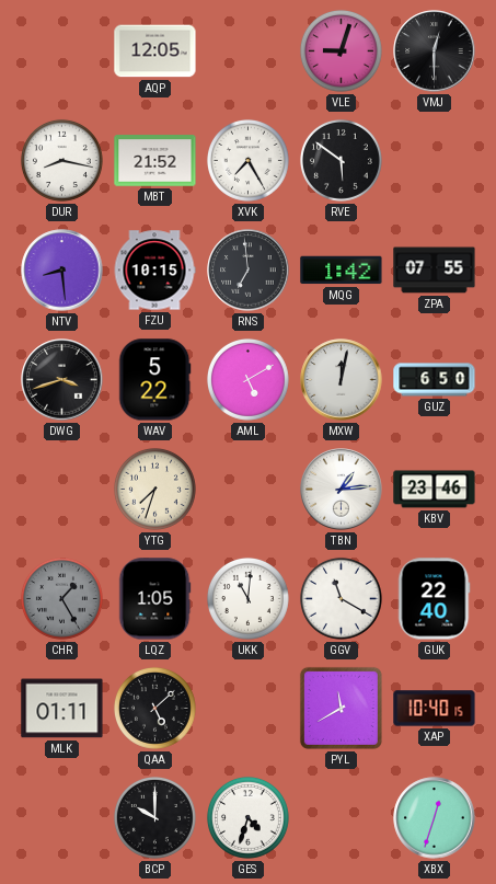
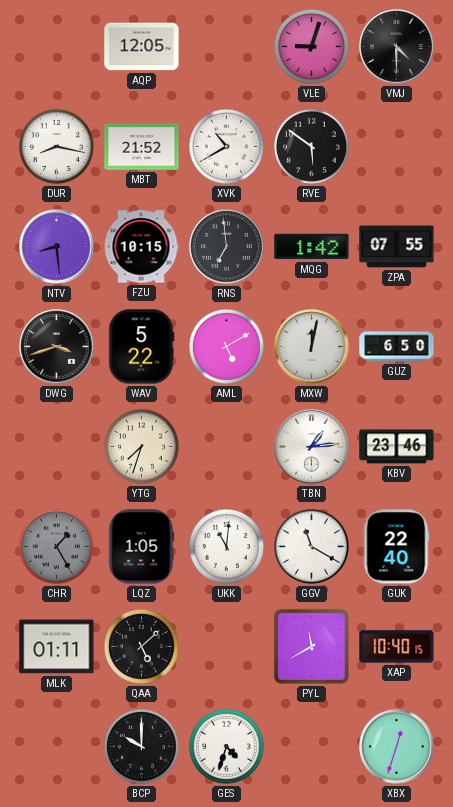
VMJ: 12:30 -> 4:30 (397, 47)
XVK: 7:25 -> 10:40 (226, 146)
